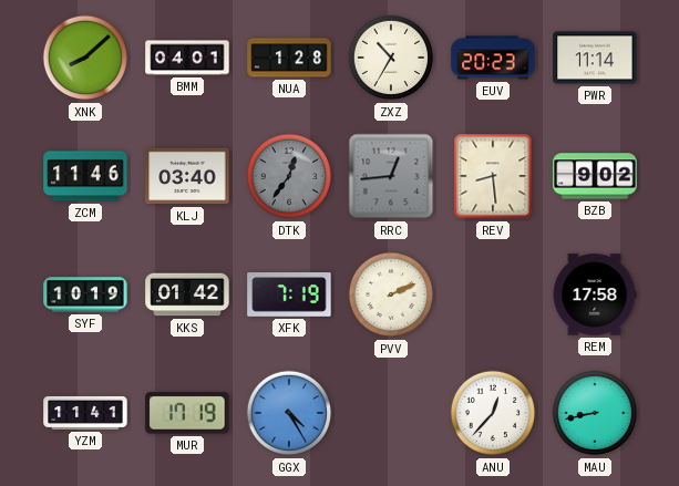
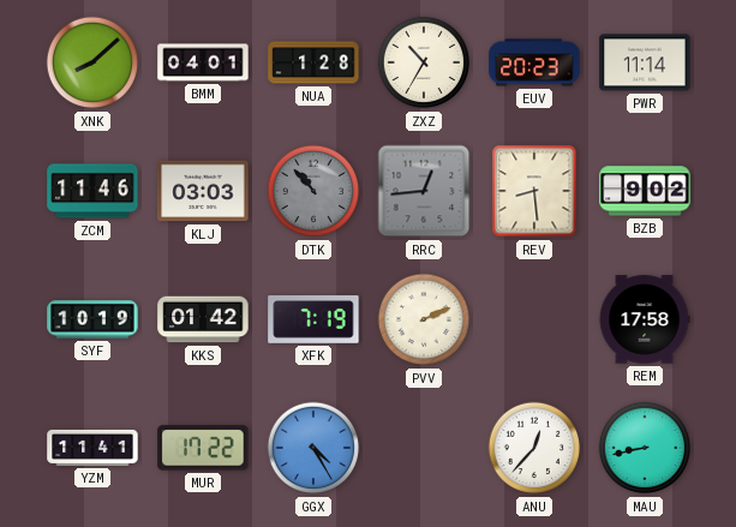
KLJ: 03:40 -> 03:03 (203, 191)
DTK: 12:36 -> 10:53 (313, 191)
MUR: 17:19 -> 17:22 (203, 448)
